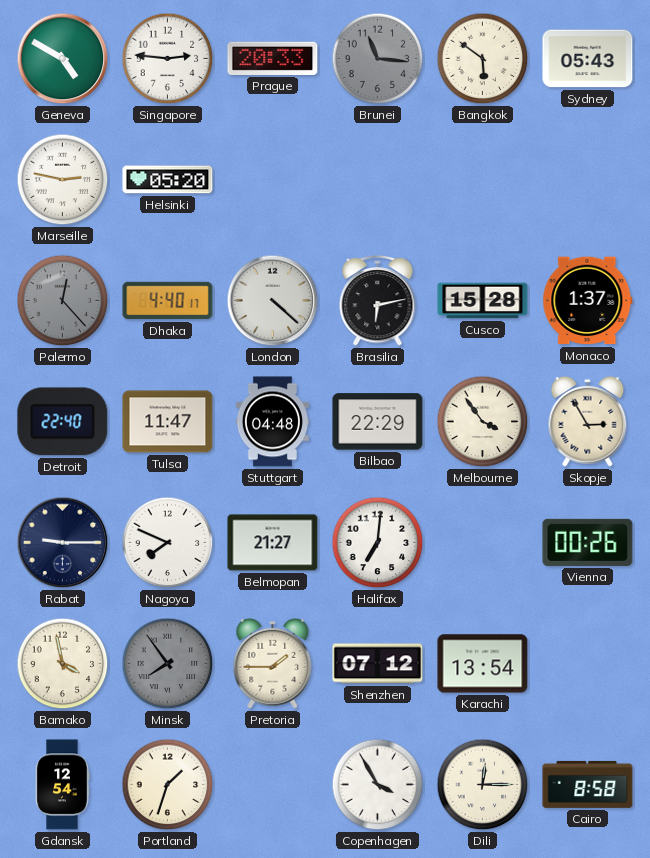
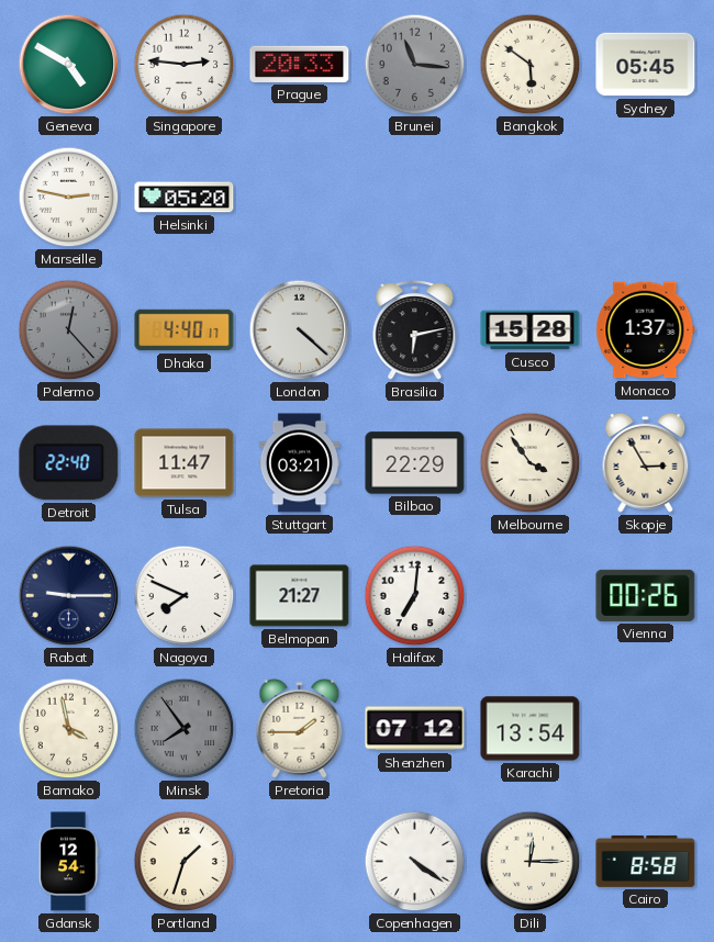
Sydney: 05:43 -> 05:45 (646, 65)
Stuttgart: 04:48 -> 03:21 (299, 463)
Copenhagen: 3:55 -> 4:21 (415, 862)
